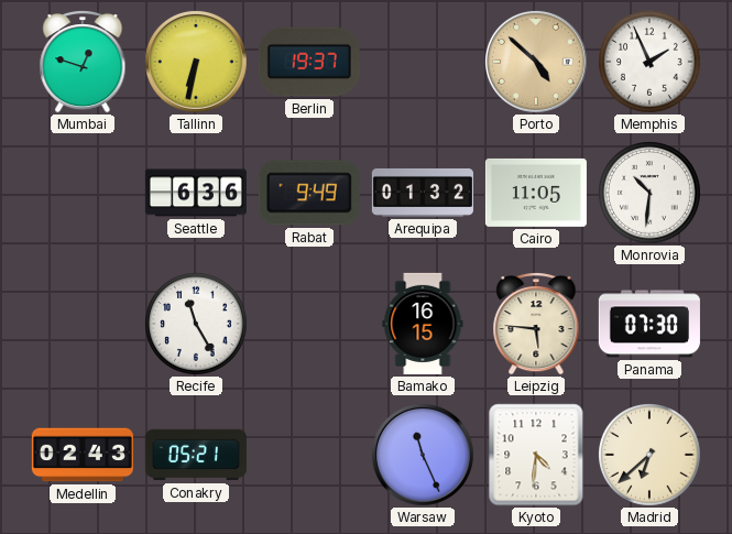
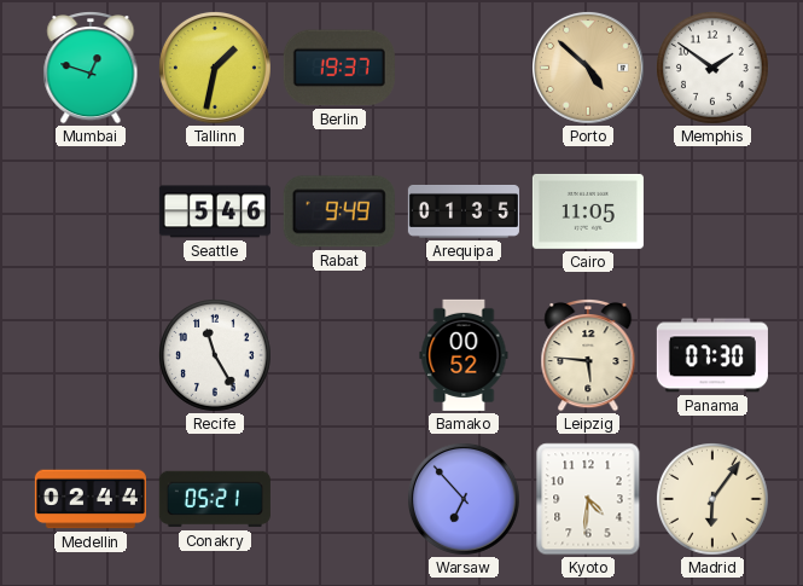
Tallinn: 6:32 -> 1:32 (215, 68)
Memphis: 1:56 -> 1:51 (714, 69)
Seattle: 6:36 -> 5:46 (215, 211)
Arequipa: 01:32 -> 01:35 (464, 211)
Monrovia: 10:31 -> none (651, 194)
Bamako: 16:15 -> 00:52 (464, 355)
Medellin: 02:43 -> 02:44 (91, 499)
Warsaw: 11:26 -> 6:53 (464, 499)
Madrid: 6:38 -> 6:06 (714, 500)
